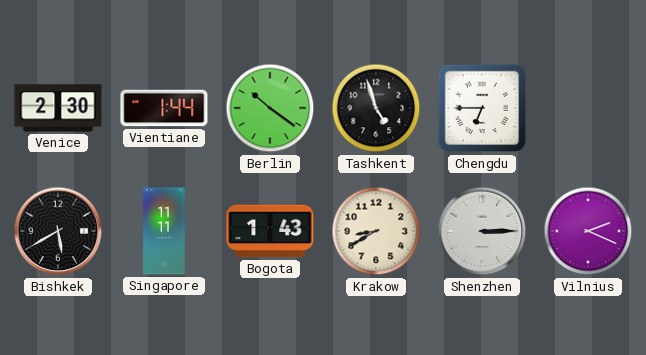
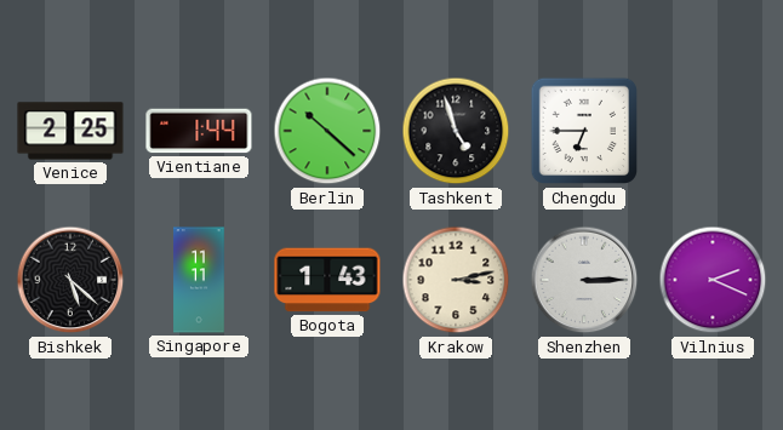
Venice: 2:30 -> 2:25 (70, 131)
Berlin: 10:21 -> 10:22 (327, 131)
Bishkek: 5:40 -> 5:22 (70, 280)
Krakow: 8:40 -> 3:13 (456, 280)
